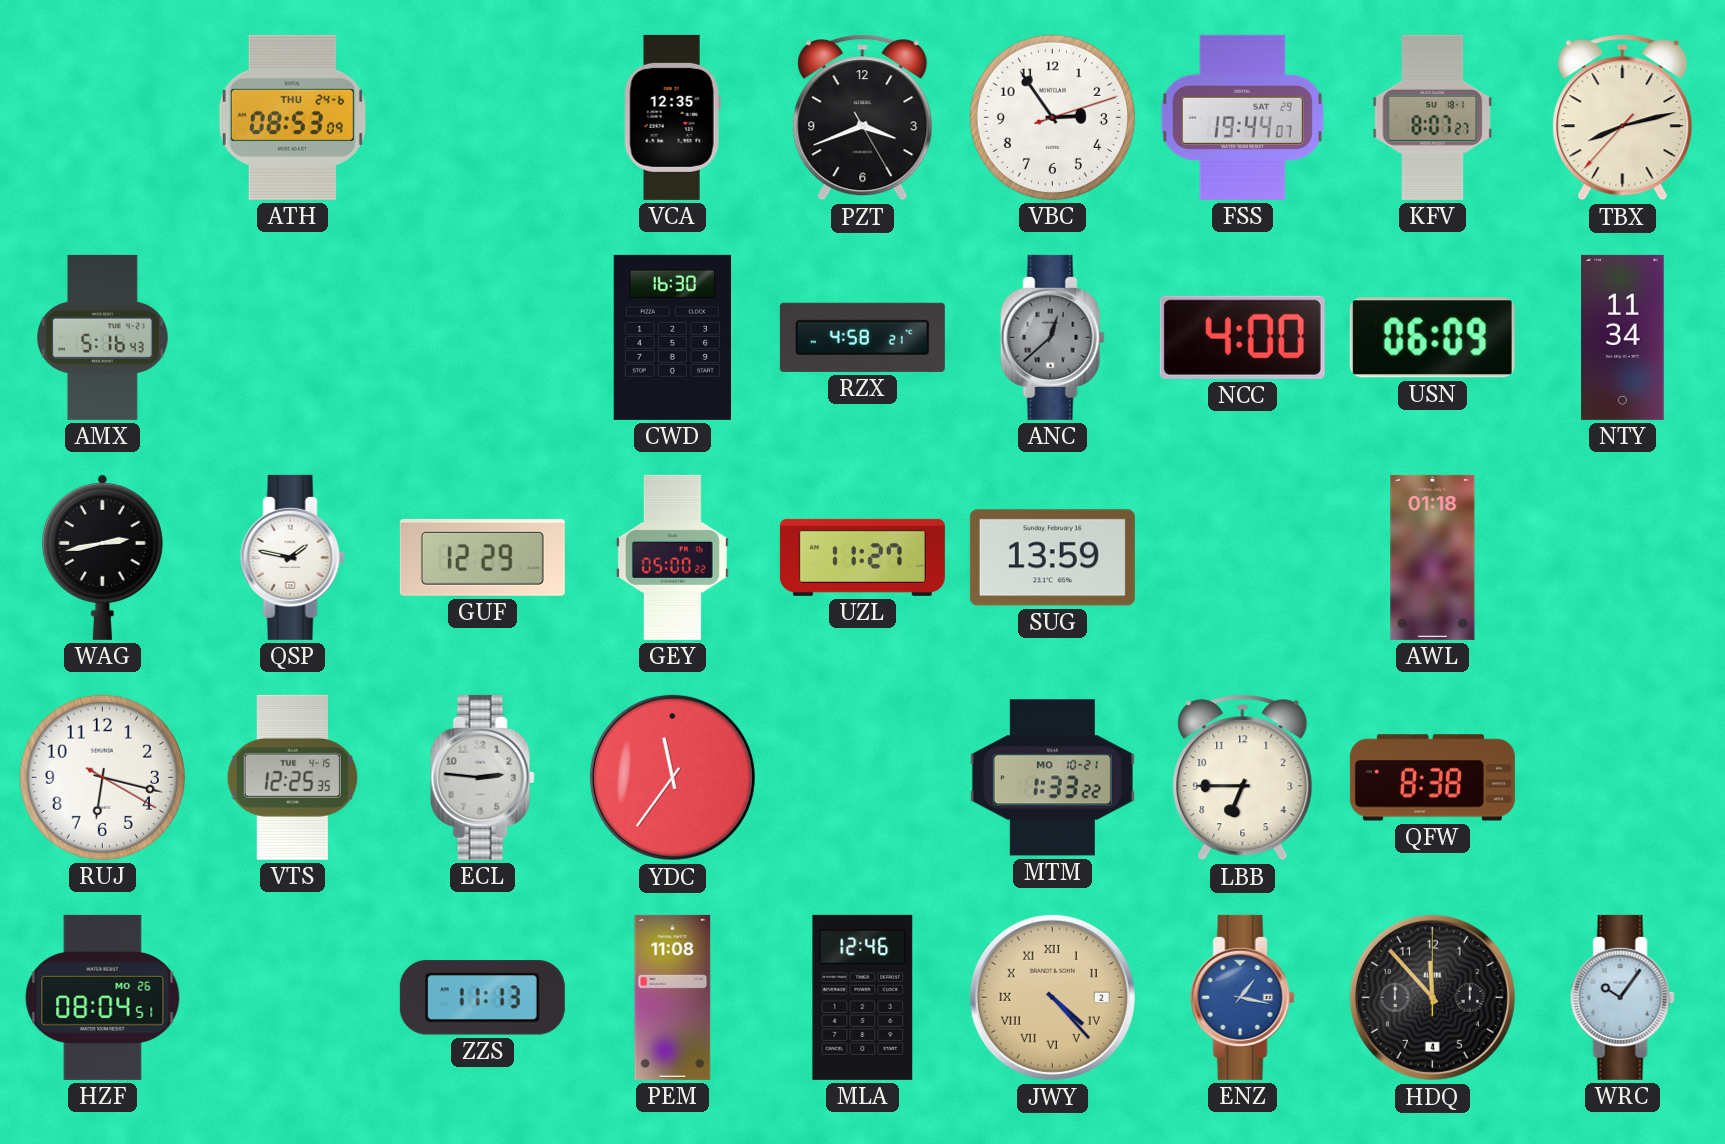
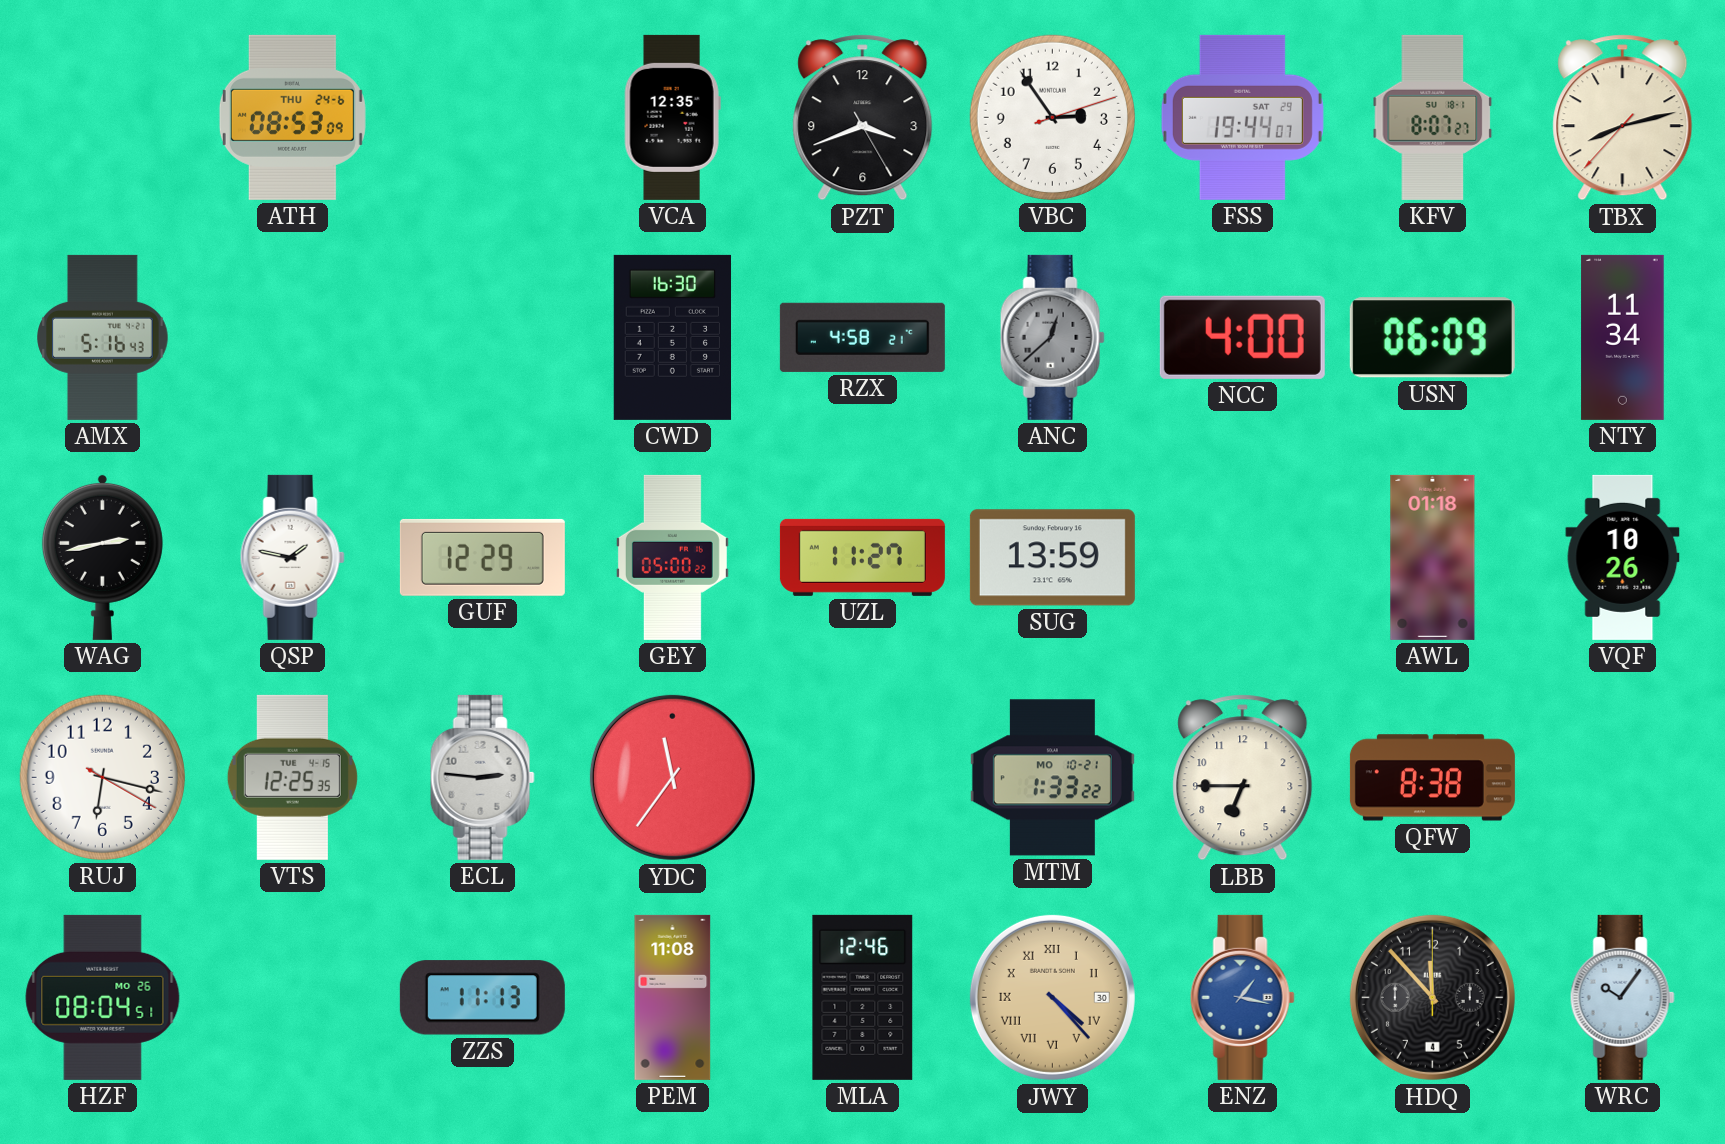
VQF: none -> 10:26 (1623, 557)
JWY date: 2 -> 30 (1052, 997)
